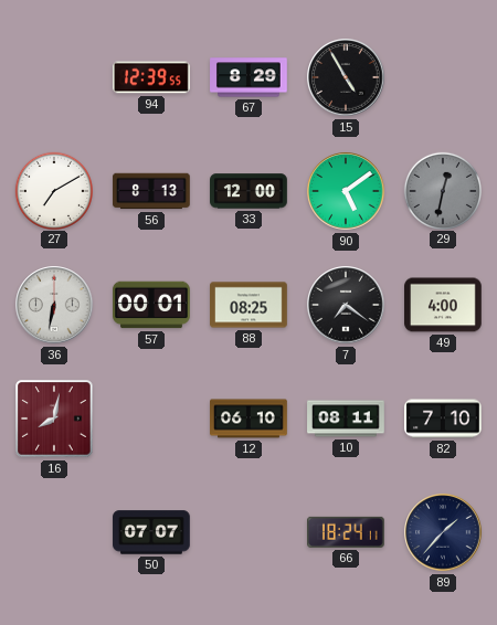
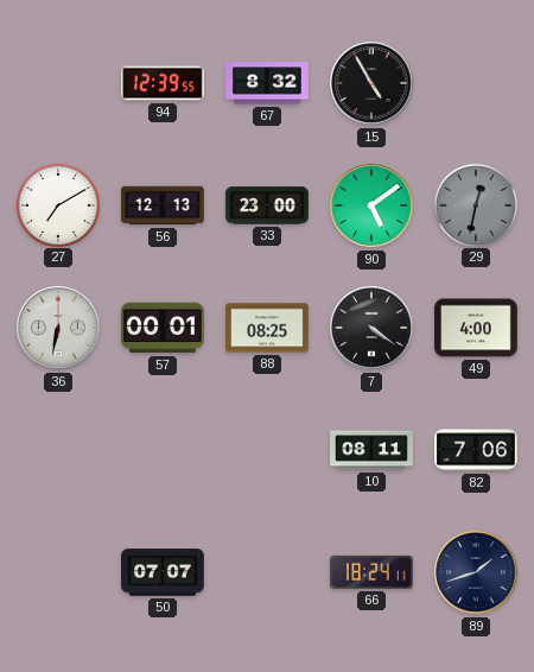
67: 8:29 -> 8:32 (267, 83)
56: 8:13 -> 12:13 (163, 205)
33: 12:00 -> 23:00 (267, 205)
7: 7:21 -> 4:21 (371, 328)
16: 8:02 -> none (54, 419)
12: 06:10 -> none (248, 419)
82: 7:10 -> 7:06 (477, 450)
89: 1:37 -> 1:42 (476, 572)
